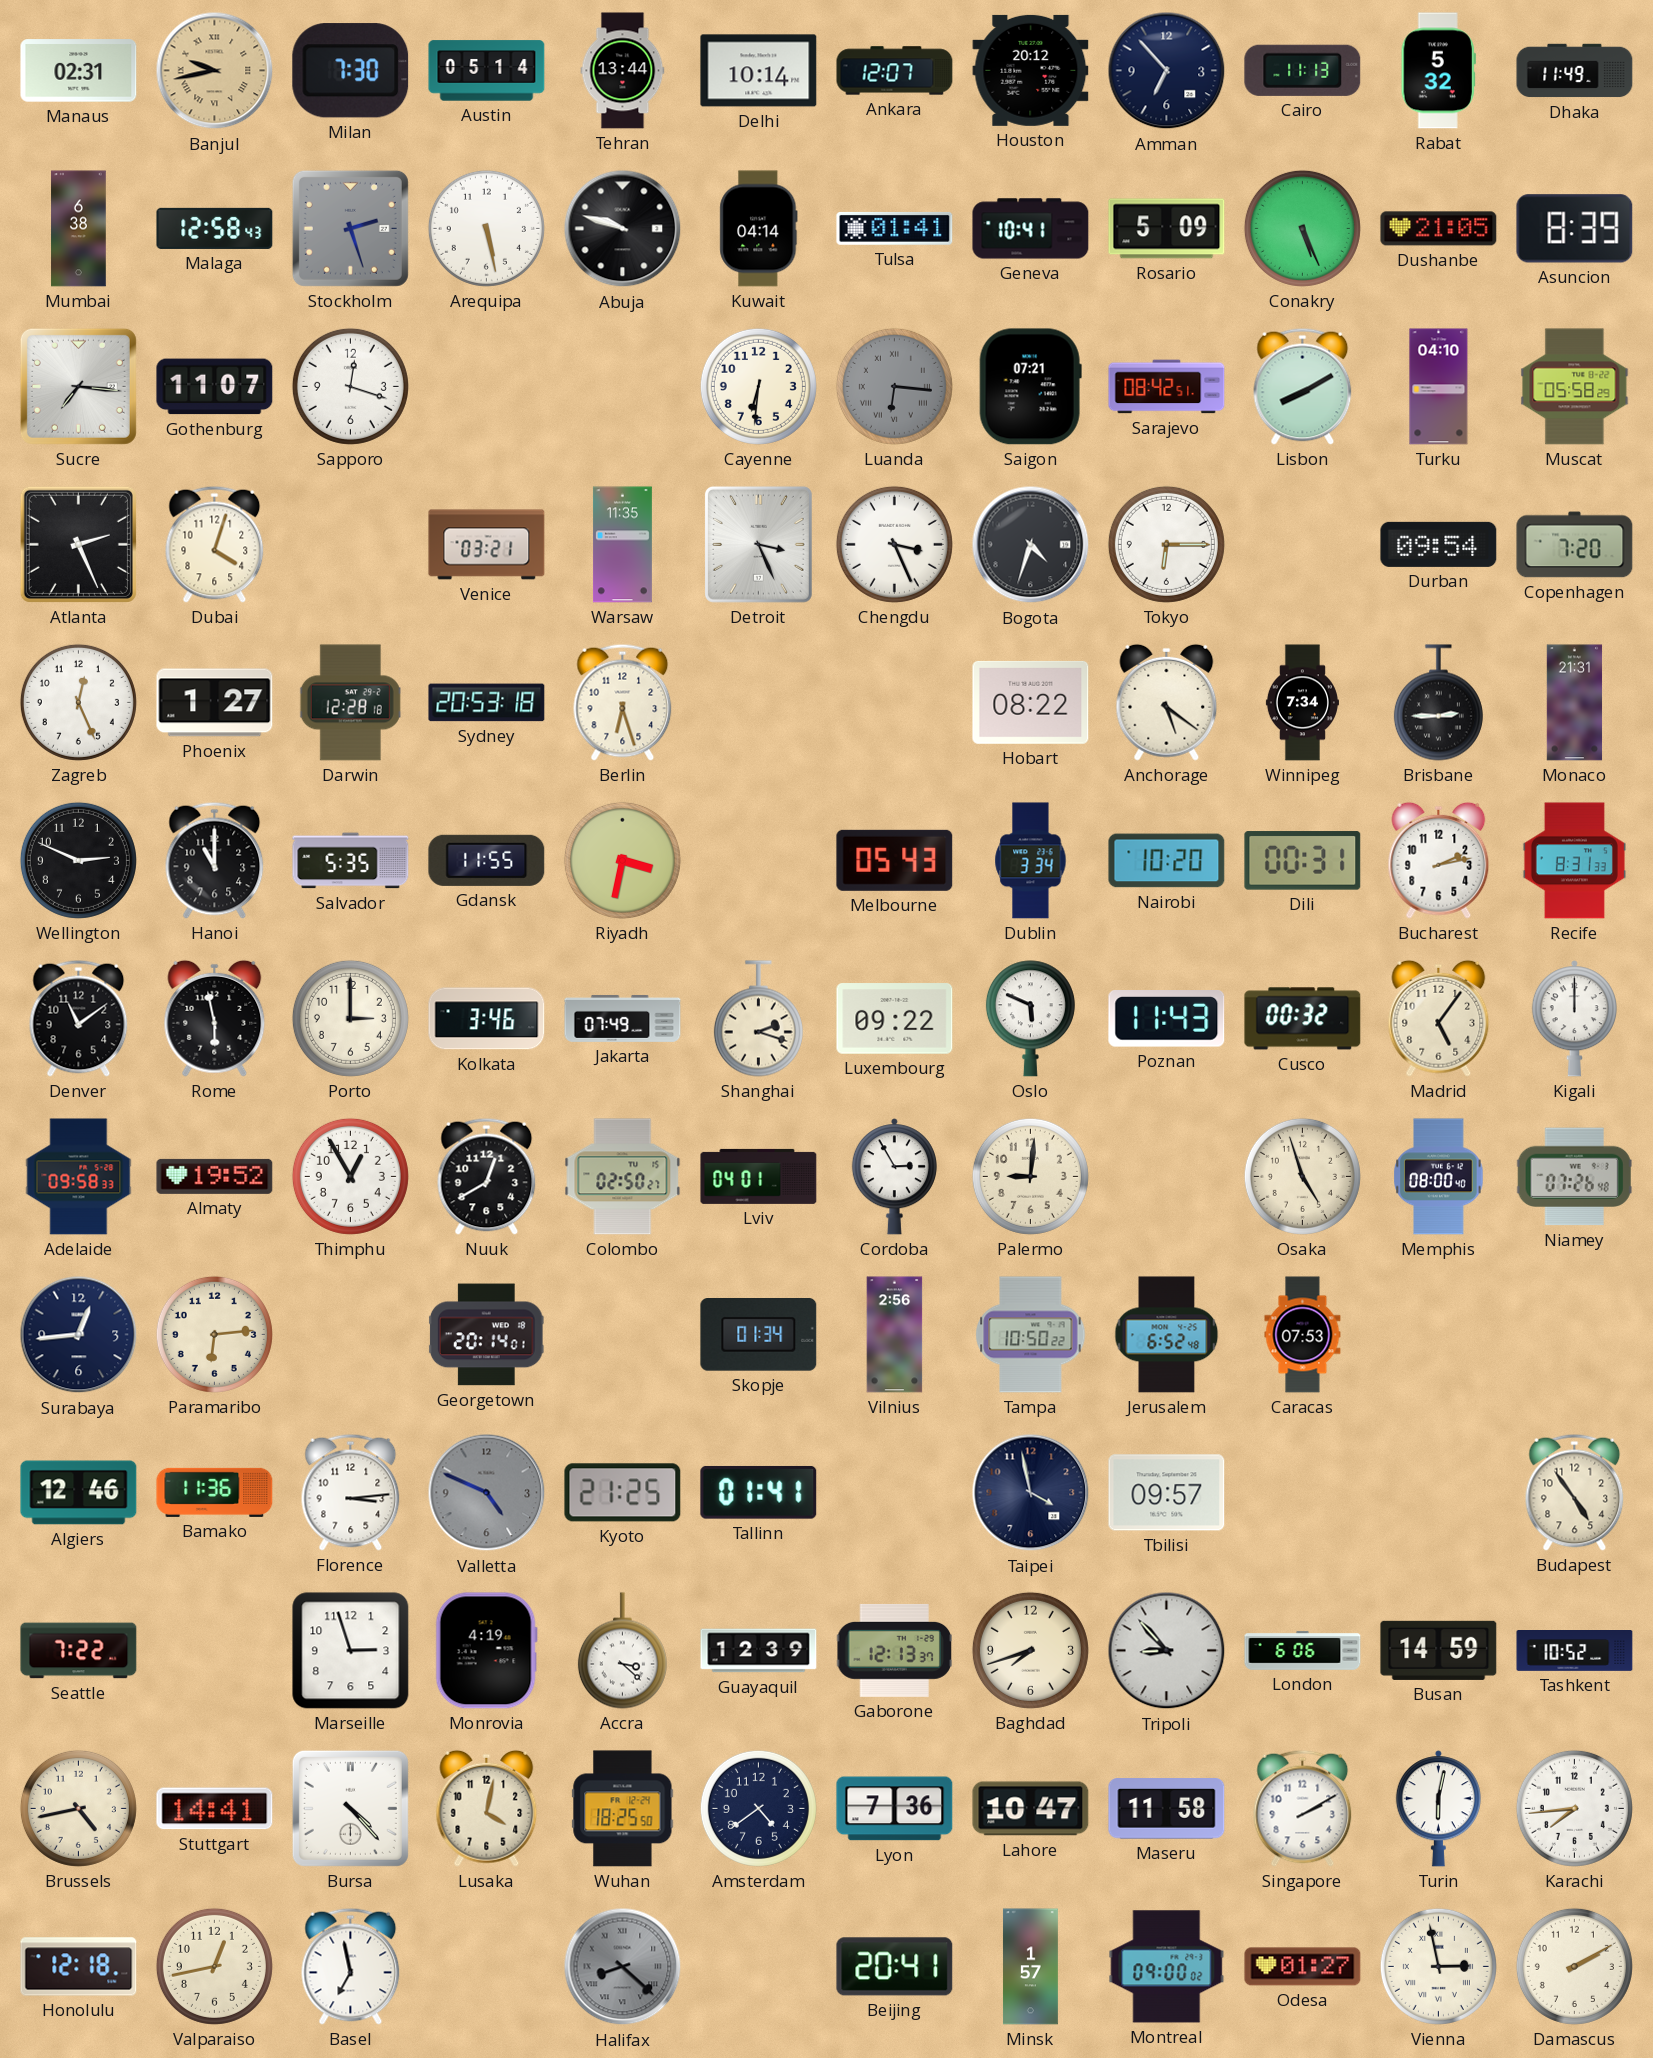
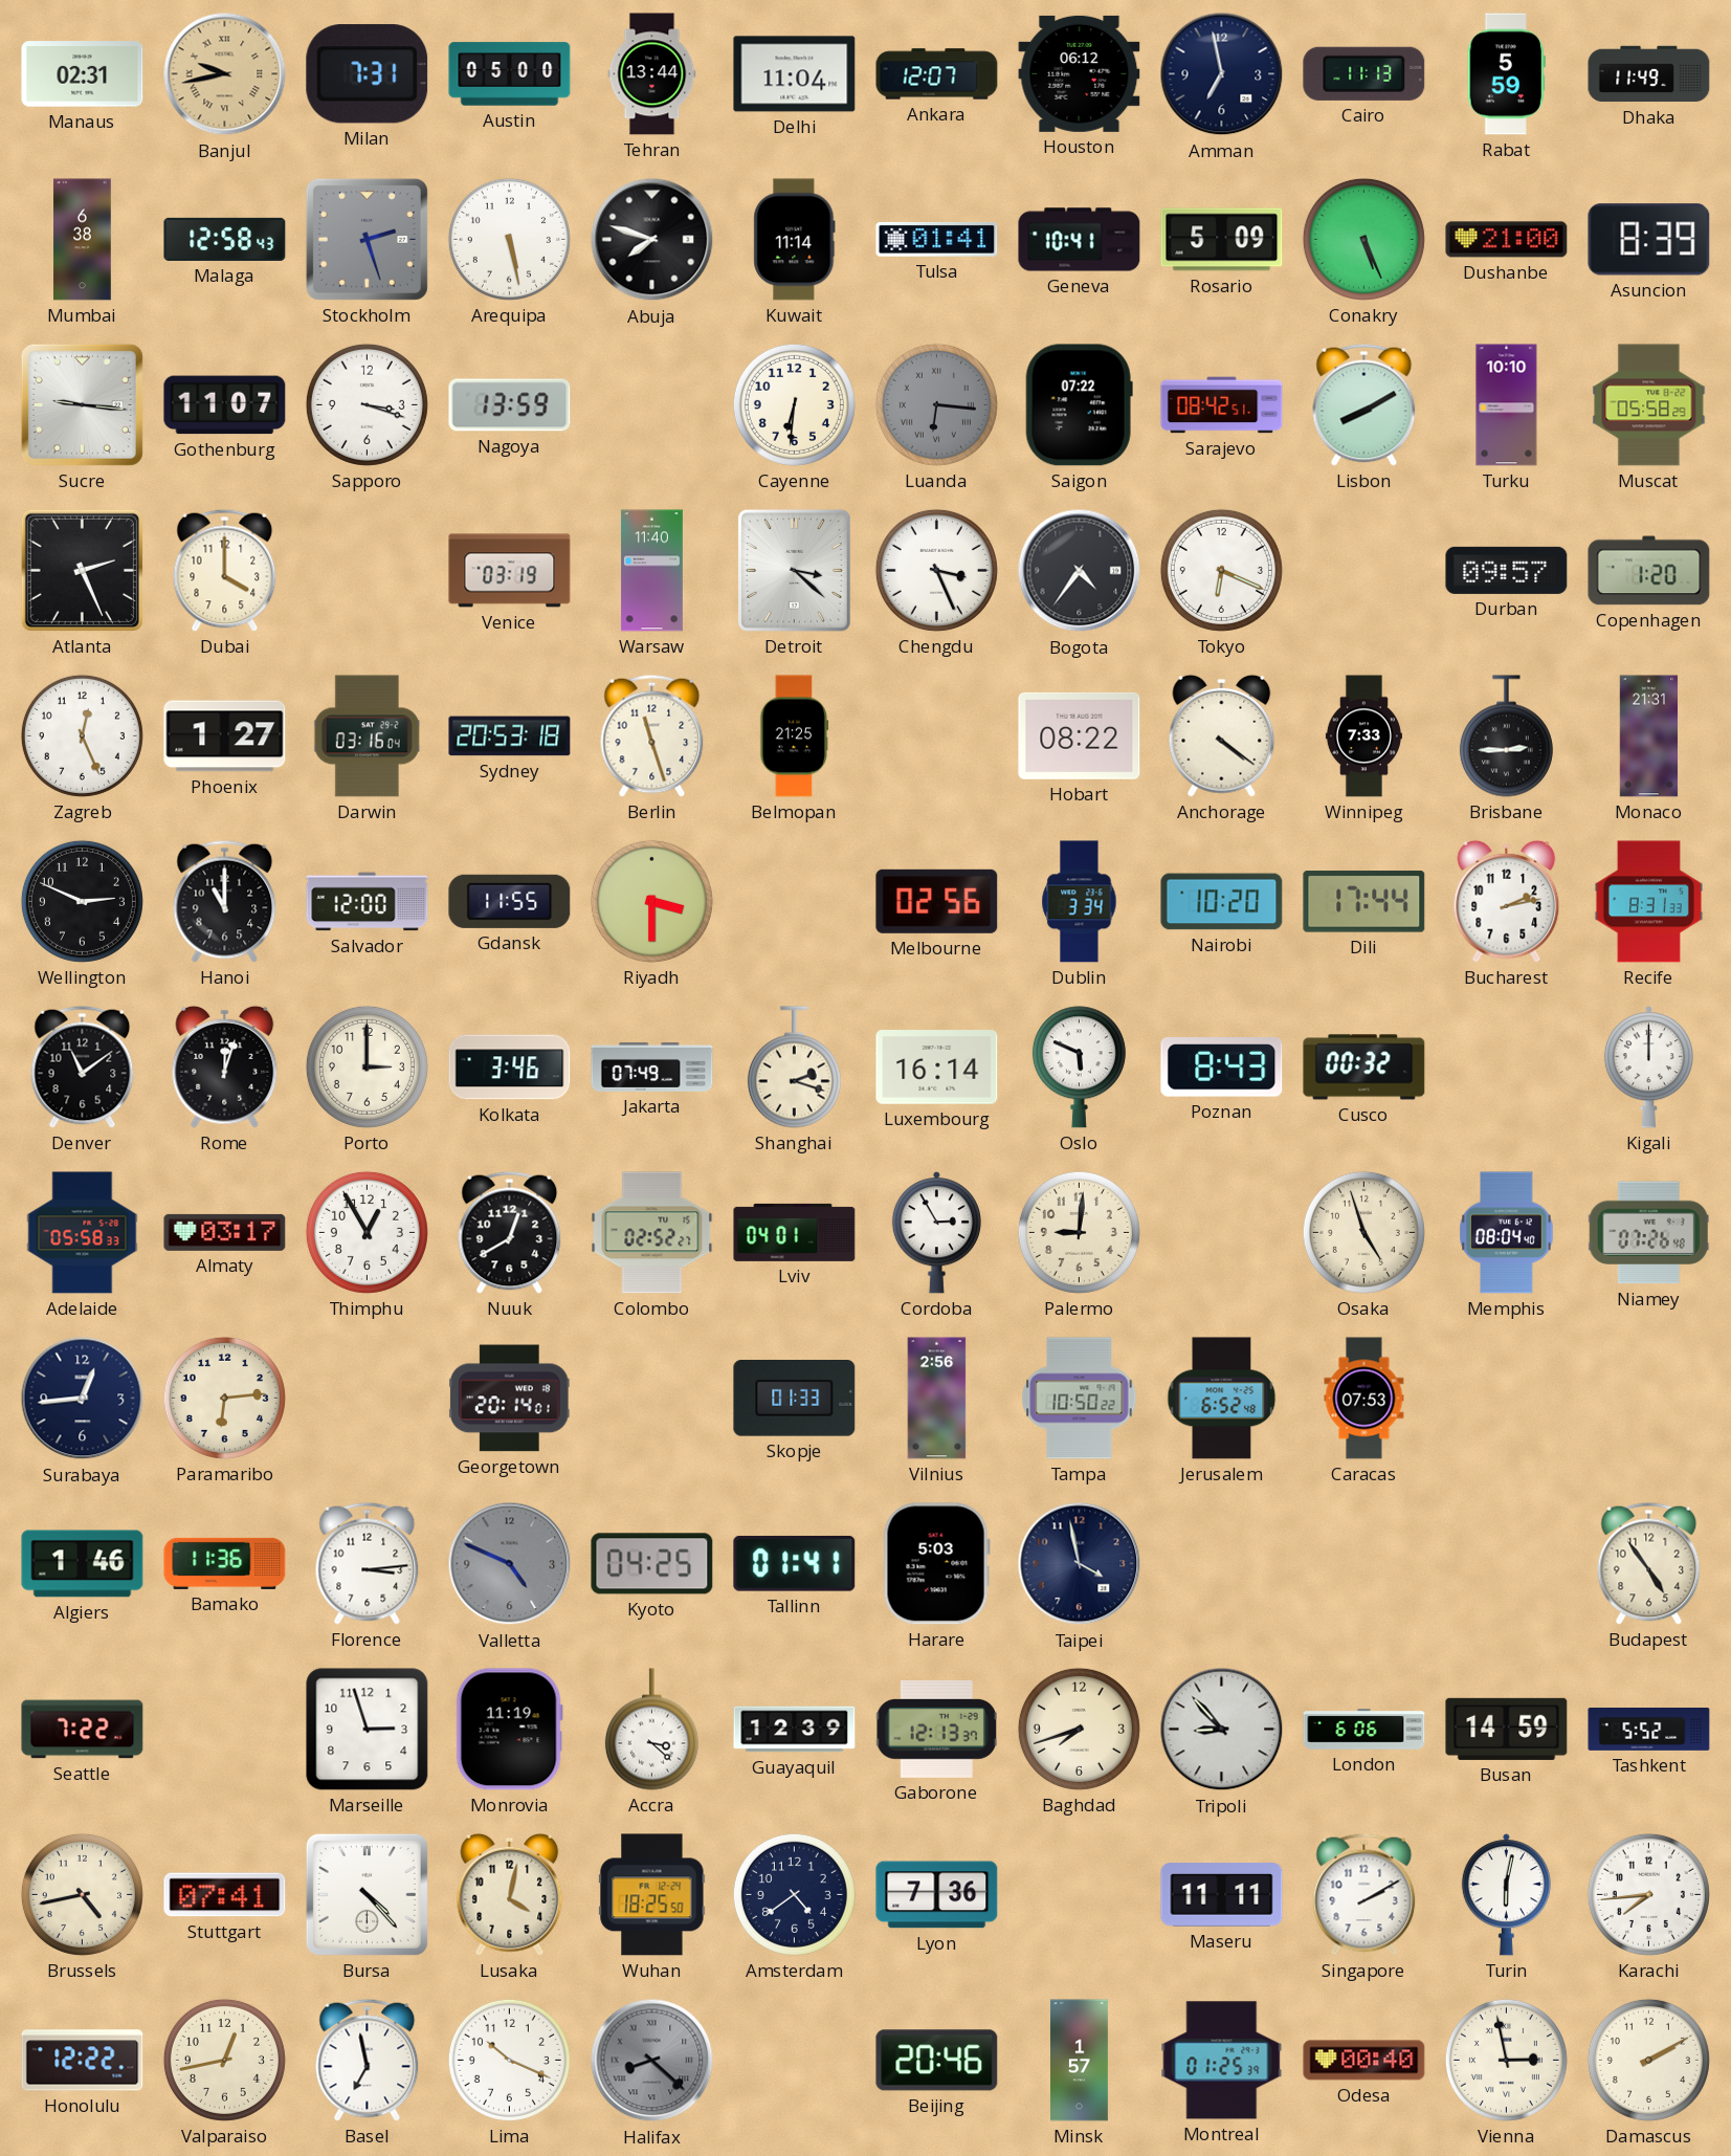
Milan: 7:30 -> 7:31 (368, 74)
Austin: 05:14 -> 05:00 (510, 74)
Delhi: 10:14 -> 11:04 (795, 74)
Houston: 20:12 -> 06:12 (1080, 73)
Amman: 6:53 -> 6:58 (1222, 74)
Rabat: 5:32 -> 5:59 (1506, 74)
Abuja: 9:48 -> 7:48 (652, 240)
Kuwait: 04:14 -> 11:14 (795, 240)
Dushanbe: 21:05 -> 21:00 (1507, 240)
Sucre: 7:16 -> 9:16 (82, 404)
Sapporo: 12:18 -> 3:18 (367, 404)
Nagoya: none -> 13:59 (510, 405)
Saigon: 07:21 -> 07:22 (1079, 405)
Turku: 04:10 -> 10:10 (1507, 405)
Dubai: 4:03 -> 4:00 (225, 570)
Venice: 03:21 -> 03:19 (510, 571)
Warsaw: 11:35 -> 11:40 (651, 571)
Detroit: 3:26 -> 3:22 (794, 570)
Bogota: 4:33 -> 4:36 (1080, 571)
Tokyo: 6:15 -> 6:19 (1221, 570)
Durban: 09:54 -> 09:57 (1507, 570)
Copenhagen: 7:20 -> 1:20 (1649, 571)
Darwin: 12:28 -> 03:16 (368, 736)
Berlin: 6:27 -> 11:27 (652, 735)
Belmopan: none -> 21:25 (795, 736)
Anchorage: 5:21 -> 4:21 (1222, 735)
Winnipeg: 7:34 -> 7:33 (1363, 736)
Salvador: 5:35 -> 12:00 (368, 902)
Riyadh: 3:32 -> 3:30 (651, 901)
Melbourne: 05:43 -> 02:56 (937, 901)
Dili: 00:31 -> 17:44 (1364, 902)
Rome: 5:58 -> 12:03 (225, 1066)
Luxembourg: 09:22 -> 16:14 (937, 1068)
Poznan: 11:43 -> 8:43 (1222, 1068)
Madrid: 5:06 -> none (1439, 1018)
Adelaide: 09:58 -> 05:58 (83, 1233)
Almaty: 19:52 -> 03:17 (225, 1232)
Colombo: 02:50 -> 02:52 (652, 1233)
Memphis: 08:00 -> 08:04 (1507, 1233)
Skopje: 01:34 -> 01:33 (795, 1399)
Algiers: 12:46 -> 1:46 (83, 1564)
Kyoto: 21:25 -> 04:25 (652, 1564)
Harare: none -> 5:03 (936, 1564)
Tbilisi: 09:57 -> none (1167, 1493)
Monrovia: 4:19 -> 11:19 (509, 1730)
Tashkent: 10:52 -> 5:52 (1649, 1730)
Stuttgart: 14:41 -> 07:41 (225, 1895)
Lahore: 10:47 -> none (1031, 1809)
Maseru: 11:58 -> 11:11 (1222, 1895)
Honolulu: 12:18 -> 12:22 (83, 2061)
Lima: none -> 10:19 (509, 2060)
Beijing: 20:41 -> 20:46 (937, 2061)
Montreal: 09:00 -> 01:25 (1222, 2061)
Odesa: 01:27 -> 00:40 (1364, 2061)
